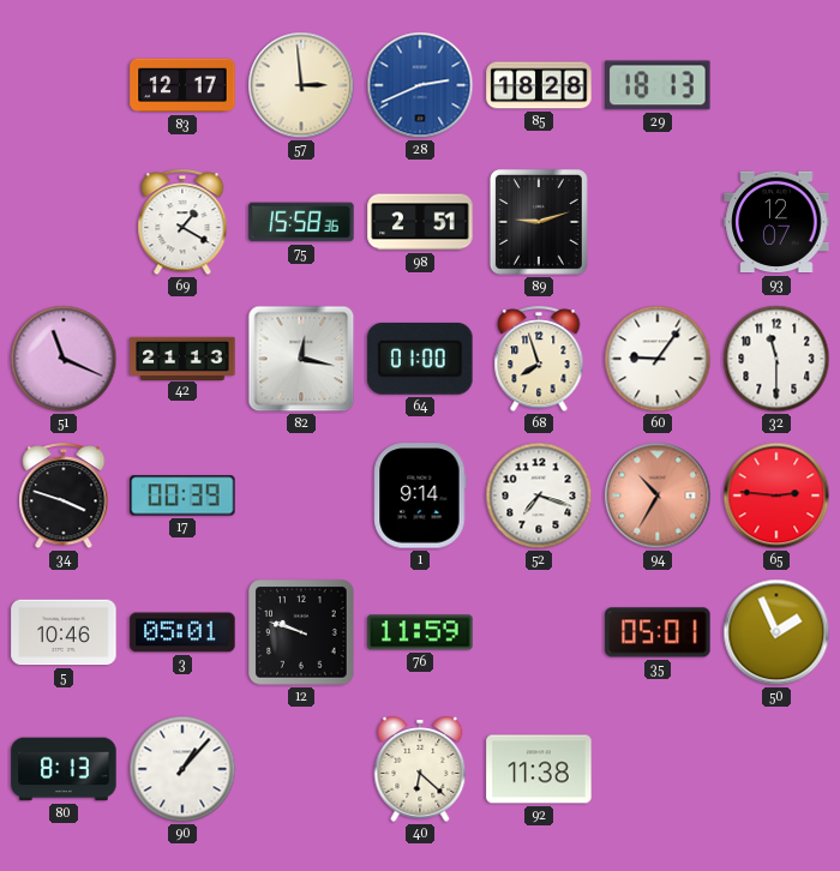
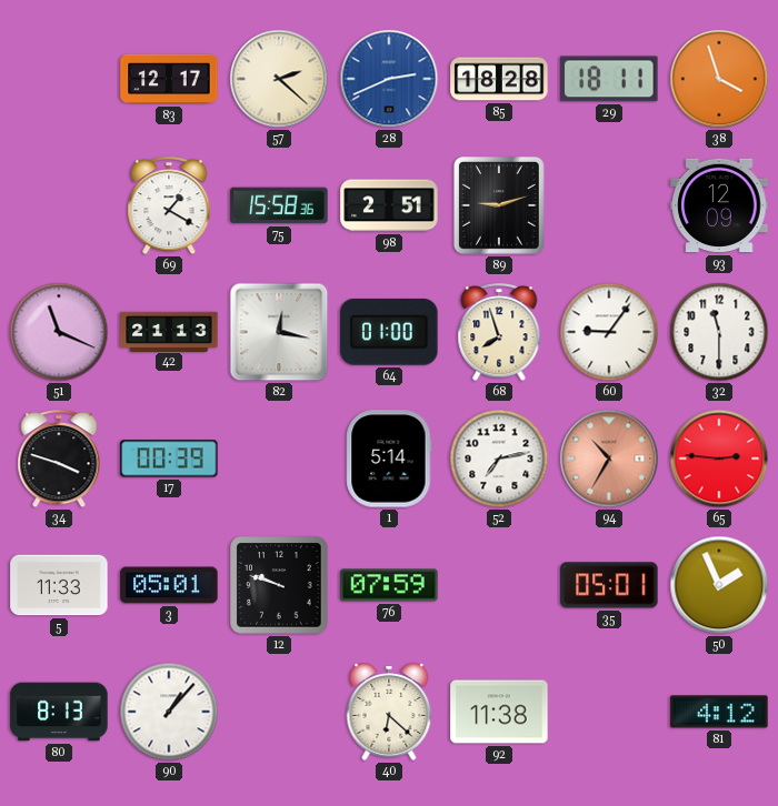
57: 2:59 -> 2:22 (279, 79)
29: 18:13 -> 18:11 (609, 79)
38: none -> 3:57 (719, 79)
93: 12:07 -> 12:09 (719, 205)
1: 9:14 -> 5:14 (389, 459)
52: 7:18 -> 7:13 (499, 459)
5: 10:46 -> 11:33 (59, 585)
76: 11:59 -> 07:59 (389, 585)
81: none -> 4:12 (719, 712)
